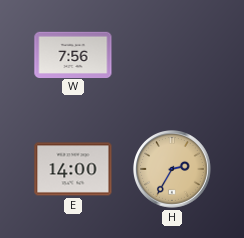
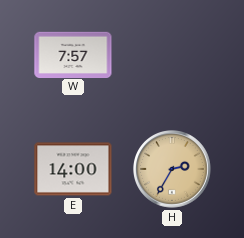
W: 7:56 -> 7:57 (73, 54)
